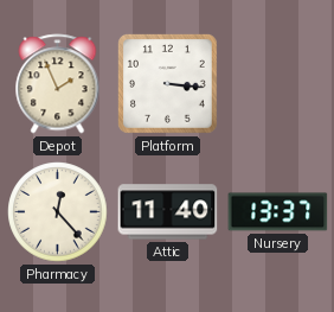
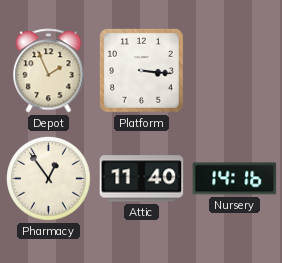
Pharmacy: 12:23 -> 12:54 (49, 179)
Nursery: 13:37 -> 14:16 (235, 179)
